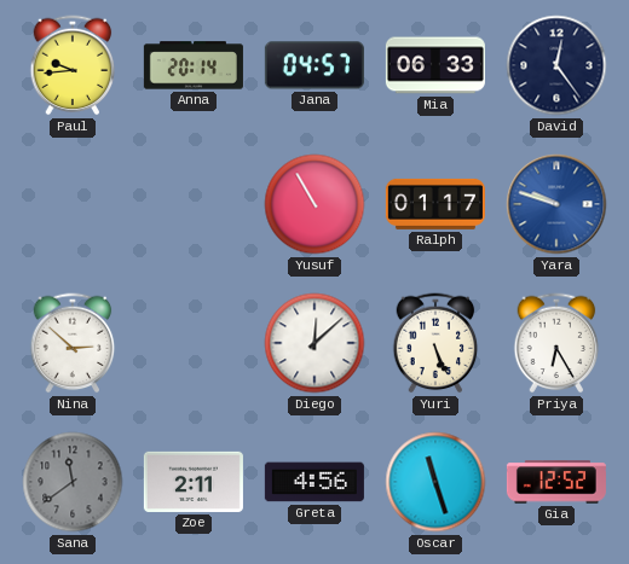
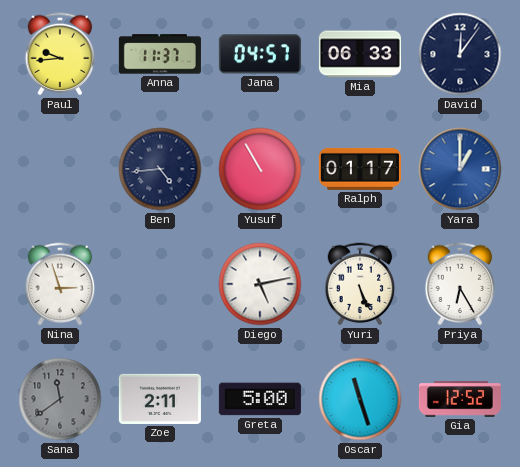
Anna: 20:14 -> 11:37 (160, 54)
David: 12:24 -> 12:06 (460, 54)
Ben: none -> 4:44 (160, 169)
Yara: 9:48 -> 1:00 (460, 169)
Nina: 2:52 -> 2:57 (60, 284)
Diego: 12:08 -> 5:13 (260, 284)
Greta: 4:56 -> 5:00 (260, 399)
